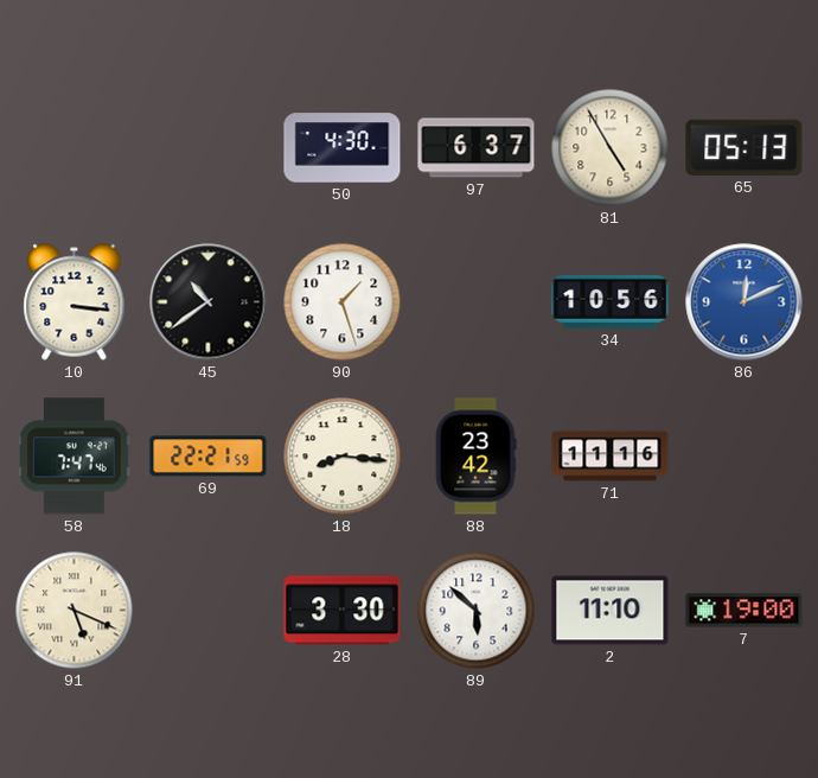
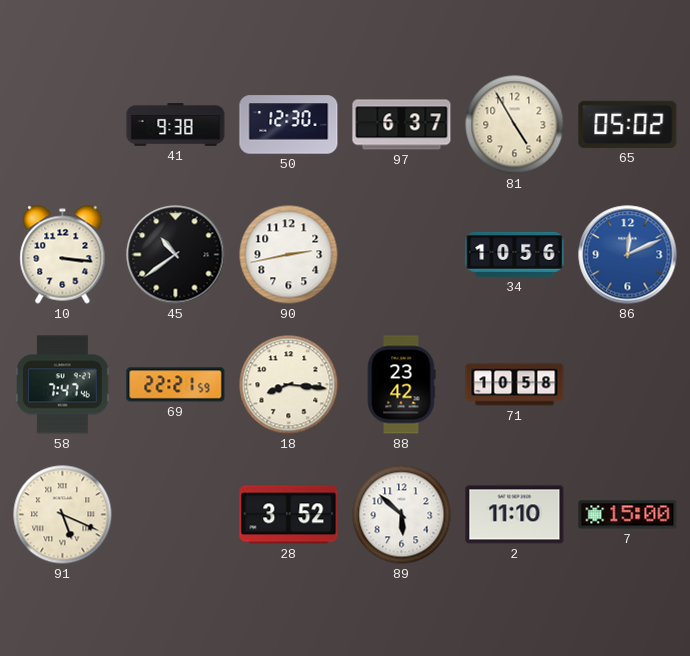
41: none -> 9:38 (176, 125)
50: 4:30 -> 12:30 (289, 125)
65: 05:13 -> 05:02 (628, 124)
90: 1:27 -> 2:43 (289, 255)
71: 11:16 -> 10:58 (515, 385)
28: 3:30 -> 3:52 (289, 515)
7: 19:00 -> 15:00 (628, 515)
